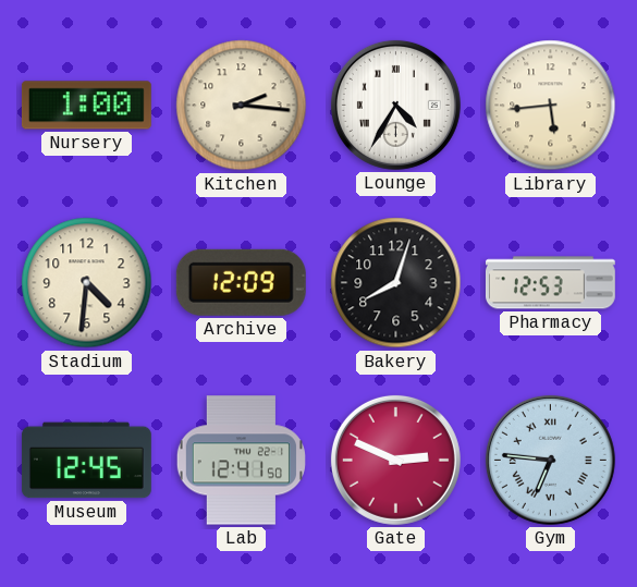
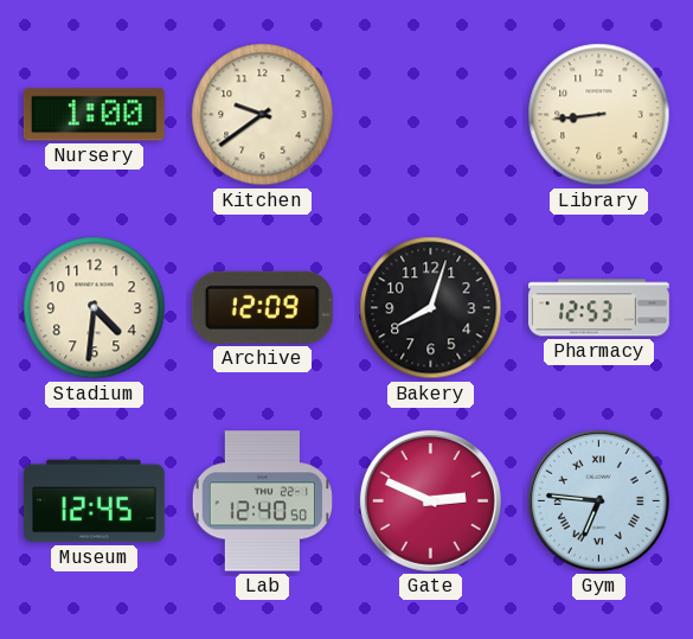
Kitchen: 2:16 -> 9:39 (263, 115)
Lounge: 4:35 -> none (395, 105)
Library: 5:44 -> 8:44 (599, 115)
Lab: 12:41 -> 12:40 (262, 501)
